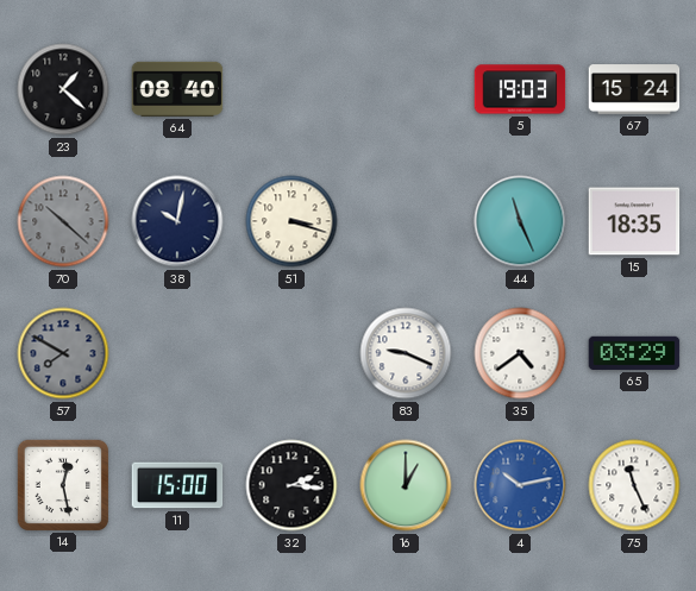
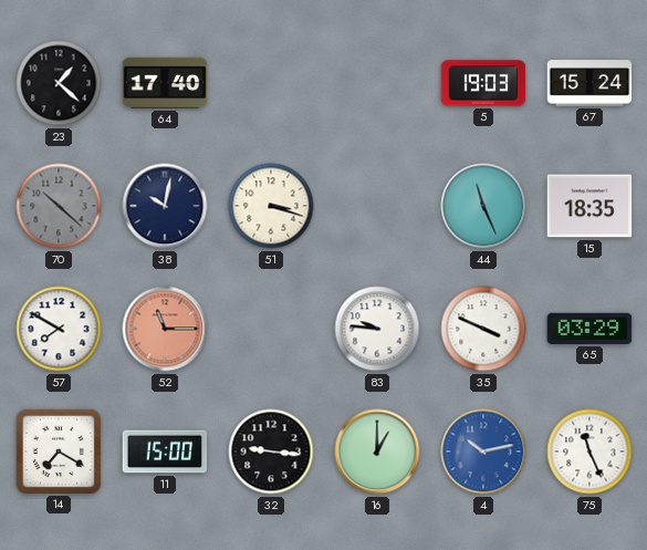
64: 08:40 -> 17:40 (165, 83)
57 dial: grey -> white (59, 329)
52: none -> 11:15 (165, 329)
83: 9:19 -> 9:46 (377, 329)
35: 4:39 -> 3:49 (483, 329)
14: 12:28 -> 7:20 (58, 450)
32: 2:16 -> 9:16 (271, 452)
